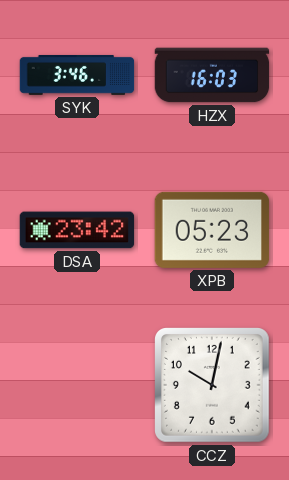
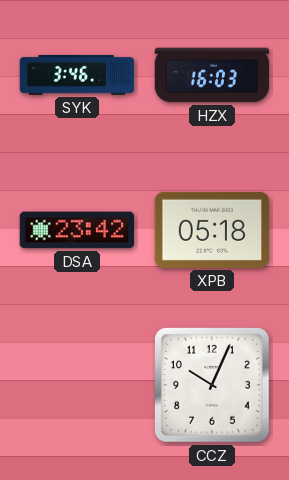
XPB: 05:23 -> 05:18 (212, 230)
CCZ: 10:02 -> 10:04 (213, 386)
